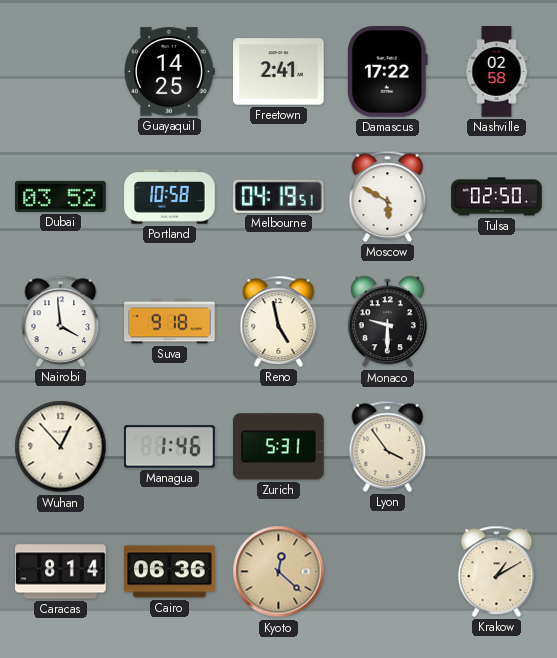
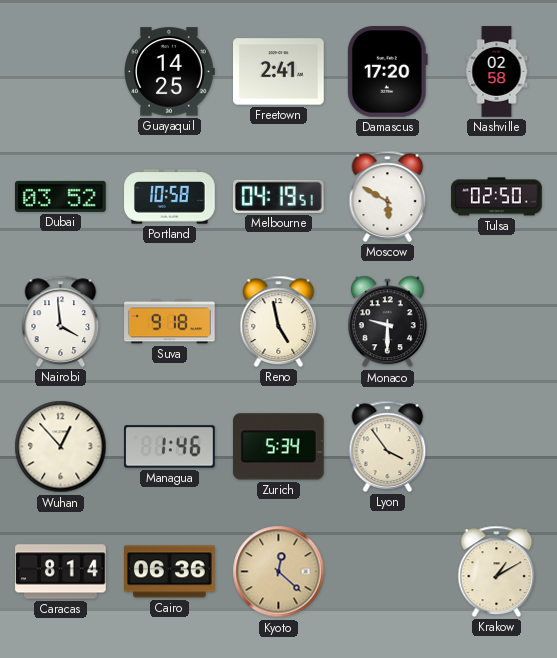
Damascus: 17:22 -> 17:20 (387, 72)
Zurich: 5:31 -> 5:34 (278, 447)
